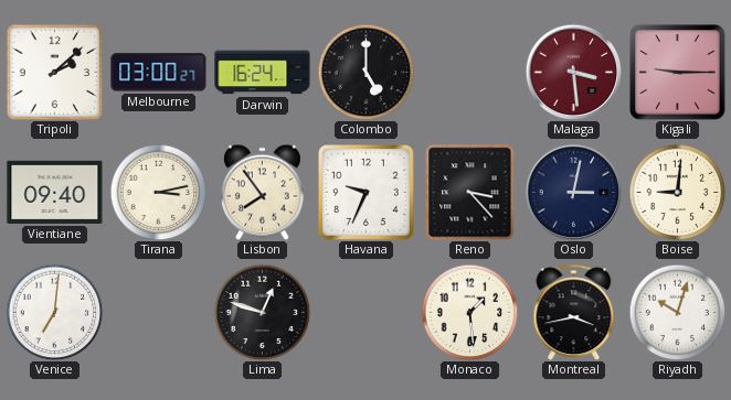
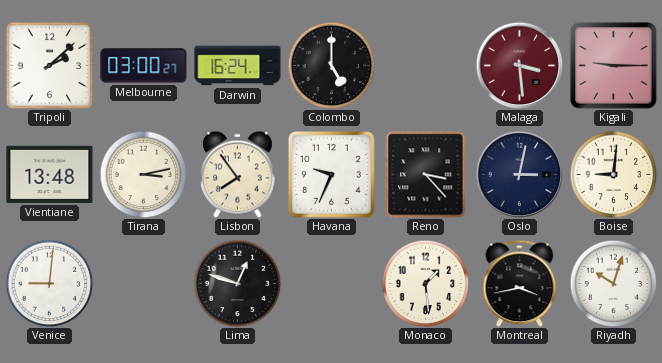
Vientiane: 09:40 -> 13:48 (50, 174)
Venice: 7:01 -> 9:01 (49, 283)
